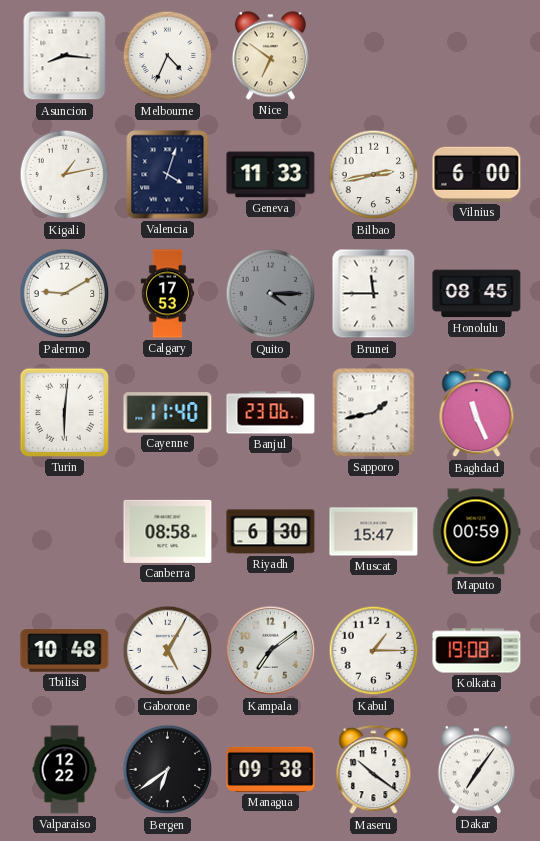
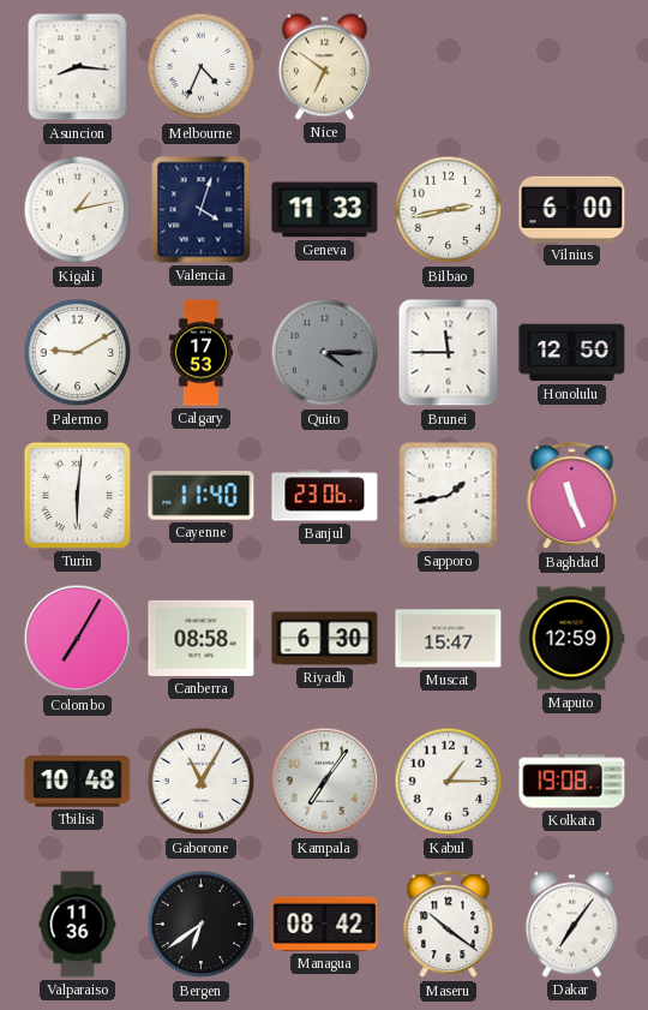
Honolulu: 08:45 -> 12:50 (572, 353)
Colombo: none -> 7:05 (78, 639)
Maputo: 00:59 -> 12:59 (571, 639)
Gaborone: 5:05 -> 11:05 (202, 782)
Kampala: 7:09 -> 7:06 (325, 782)
Valparaiso: 12:22 -> 11:36 (78, 925)
Managua: 09:38 -> 08:42 (325, 924)
